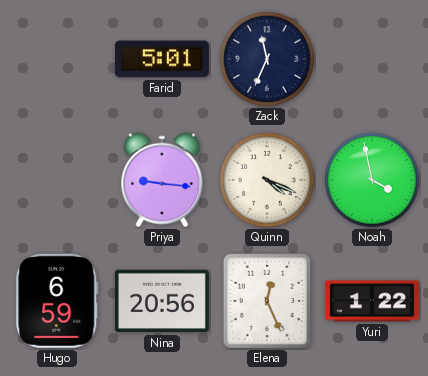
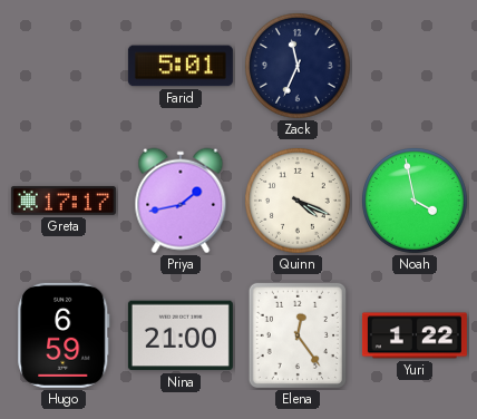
Greta: none -> 17:17 (64, 201)
Priya: 9:16 -> 1:43 (181, 201)
Nina: 20:56 -> 21:00 (181, 335)
Elena: 12:26 -> 12:24 (298, 335)
